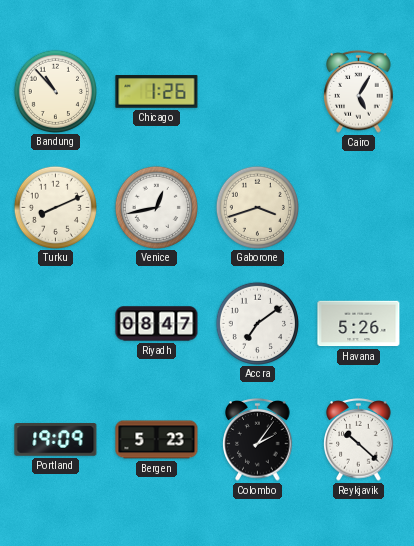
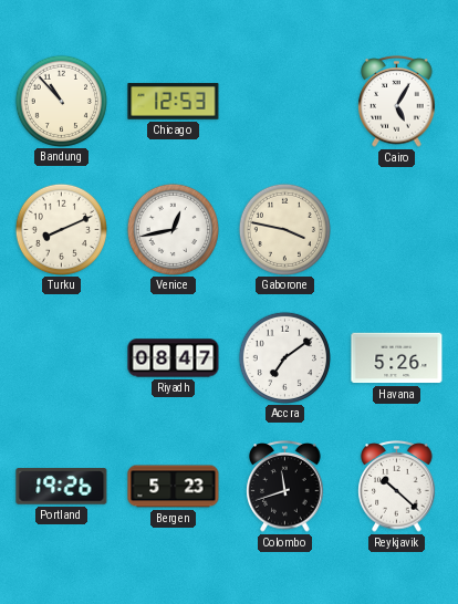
Chicago: 1:26 -> 12:53 (174, 102)
Gaborone: 3:42 -> 3:47 (284, 229)
Portland: 19:09 -> 19:26 (62, 487)
Colombo: 2:06 -> 11:42 (285, 487)
